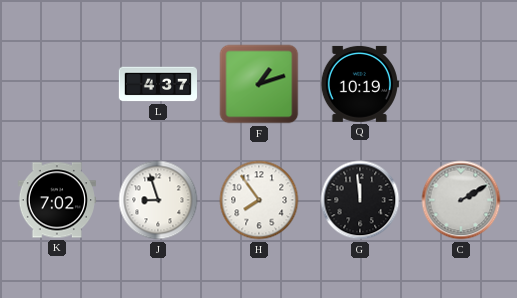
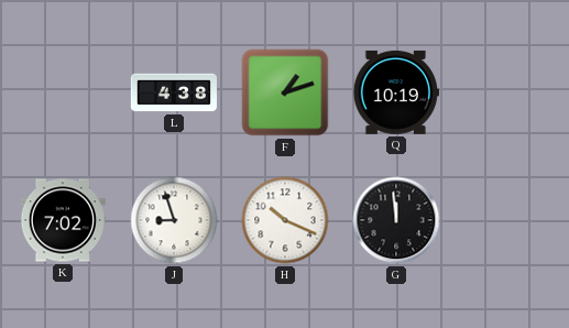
L: 4:37 -> 4:38 (173, 92)
H: 7:54 -> 10:19 (285, 220)
C: 2:10 -> none (461, 200)
